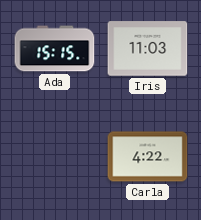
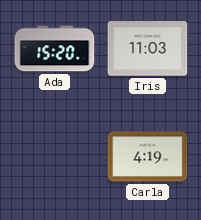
Ada: 15:15 -> 15:20 (55, 49)
Carla: 4:22 -> 4:19 (148, 157)
